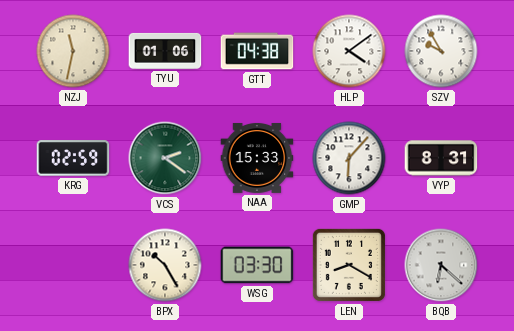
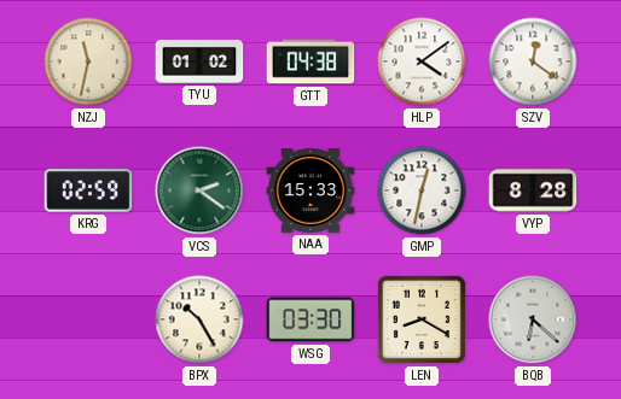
TYU: 01:06 -> 01:02 (199, 61)
SZV: 9:55 -> 12:21 (533, 61)
GMP: 6:07 -> 12:32 (422, 190)
VYP: 8:31 -> 8:28 (533, 190)
